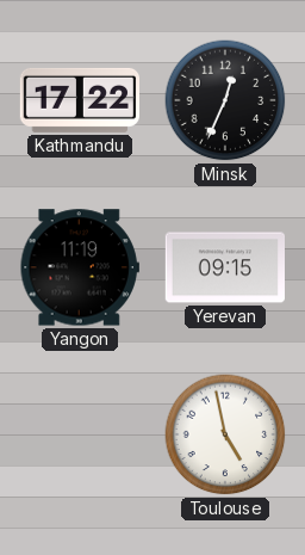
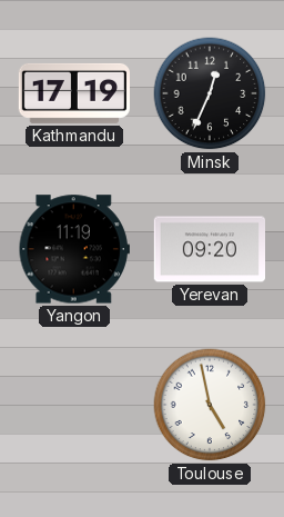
Kathmandu: 17:22 -> 17:19 (73, 93)
Yerevan: 09:15 -> 09:20 (209, 249)
